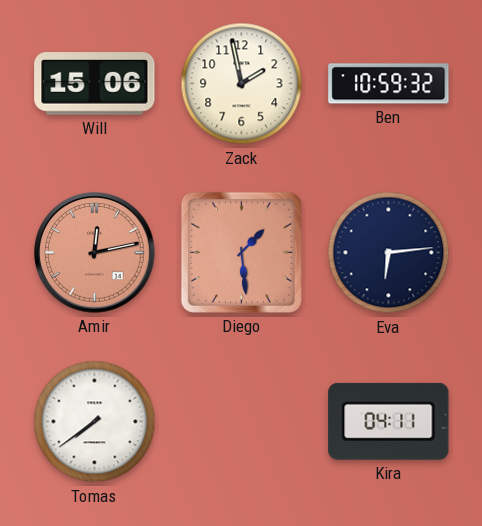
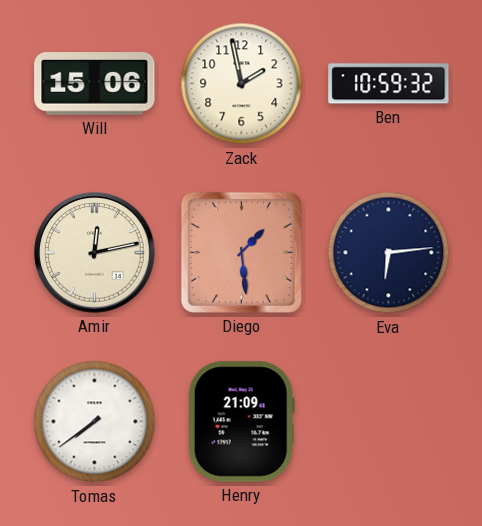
Amir dial: salmon -> cream (95, 253)
Henry: none -> 21:09 (241, 422)
Kira: 04:11 -> none (389, 421)
